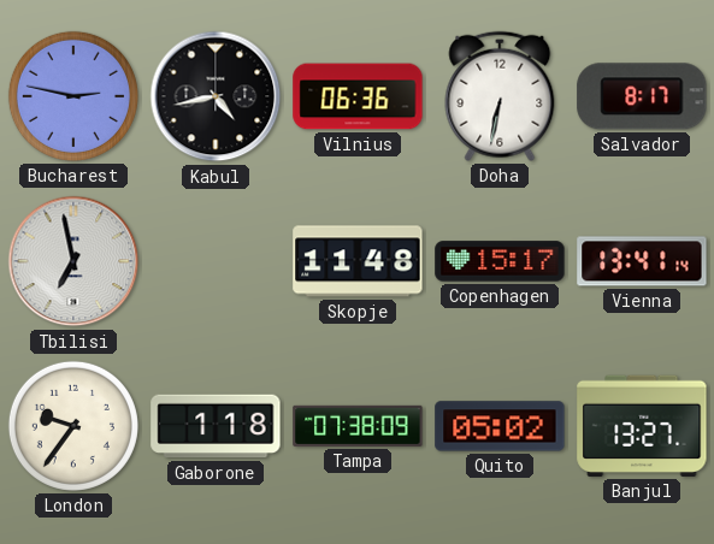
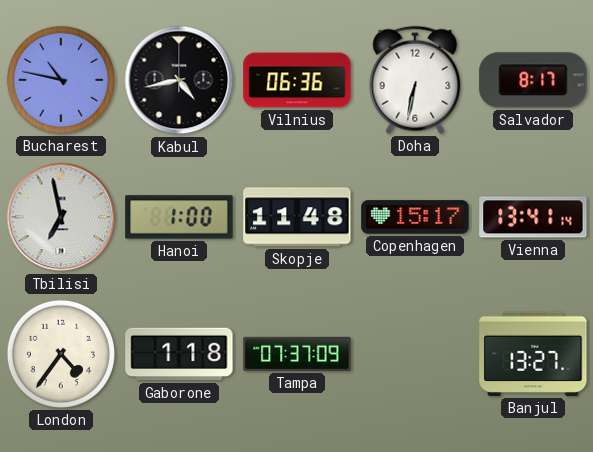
Bucharest: 2:47 -> 10:47 (61, 80)
Hanoi: none -> 1:00 (179, 217)
London: 9:36 -> 4:36 (61, 354)
Tampa: 07:38 -> 07:37 (297, 354)
Quito: 05:02 -> none (500, 426)
